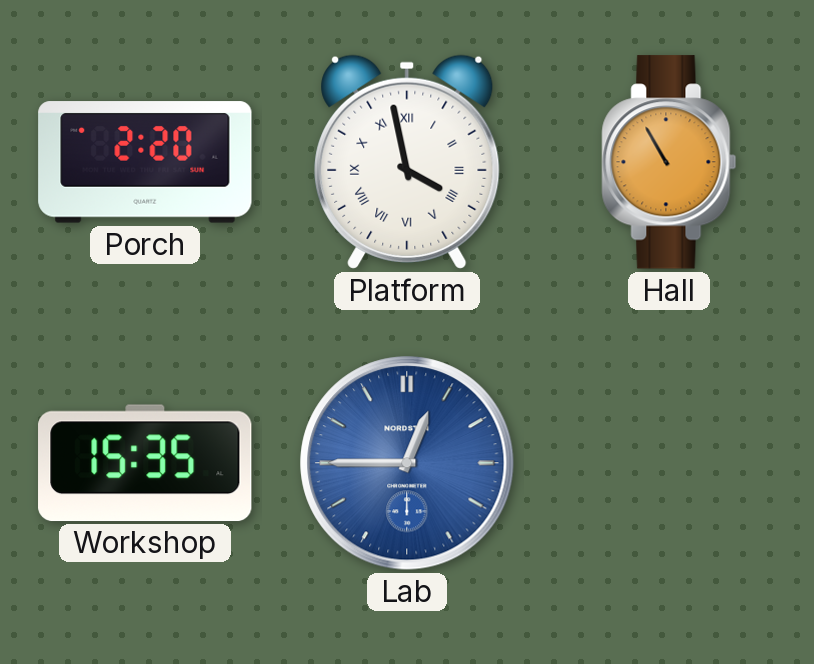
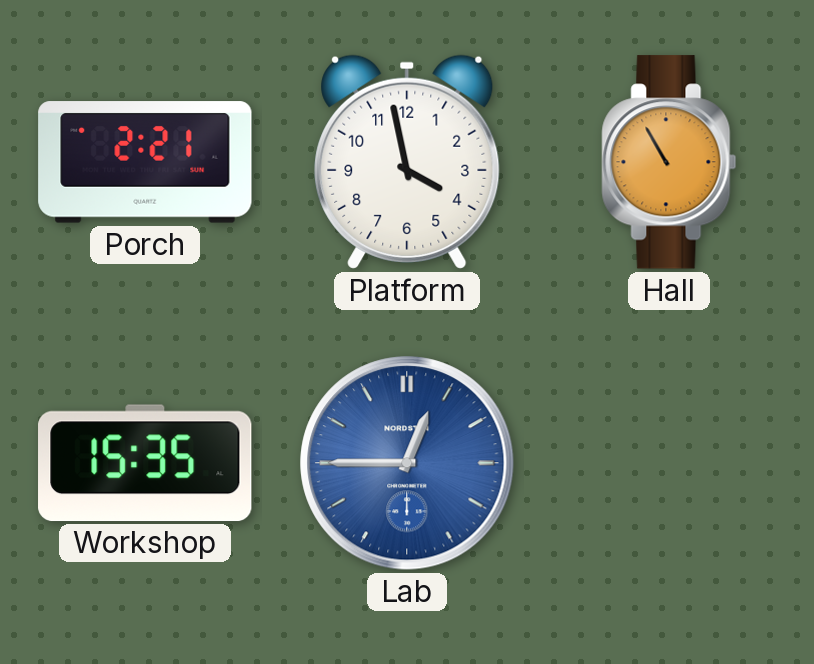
Porch: 2:20 -> 2:21 (145, 162)
Platform numerals: Roman -> Arabic (407, 162)
